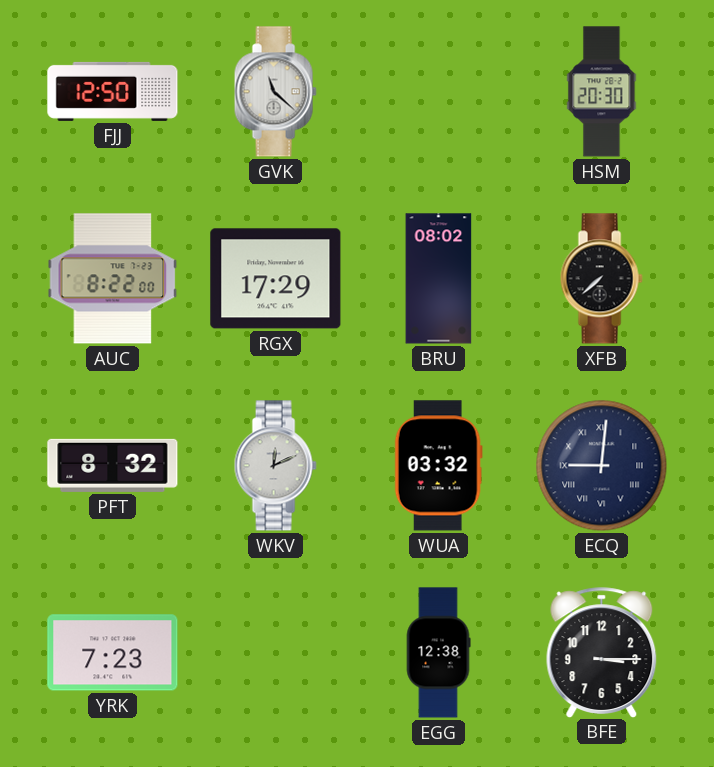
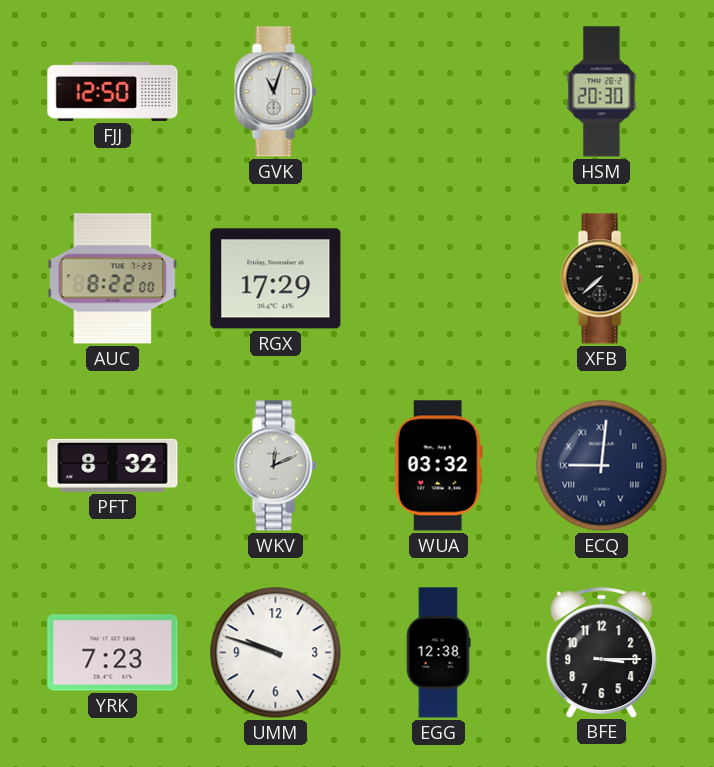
GVK: 11:22 -> 11:03 (275, 92)
BRU: 08:02 -> none (439, 279)
UMM: none -> 9:48 (276, 653)
